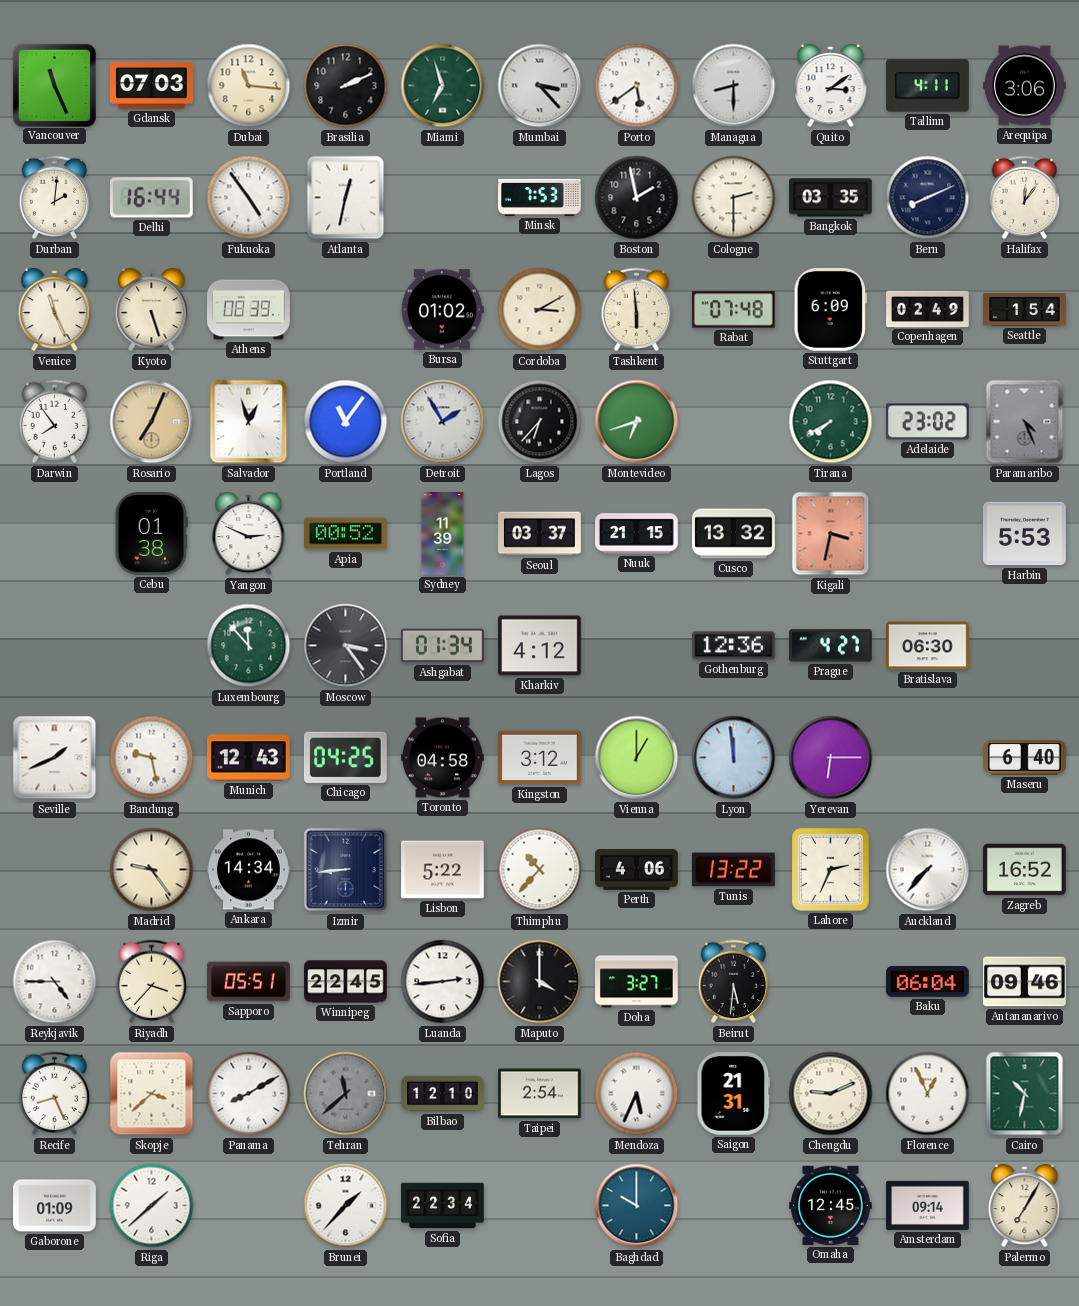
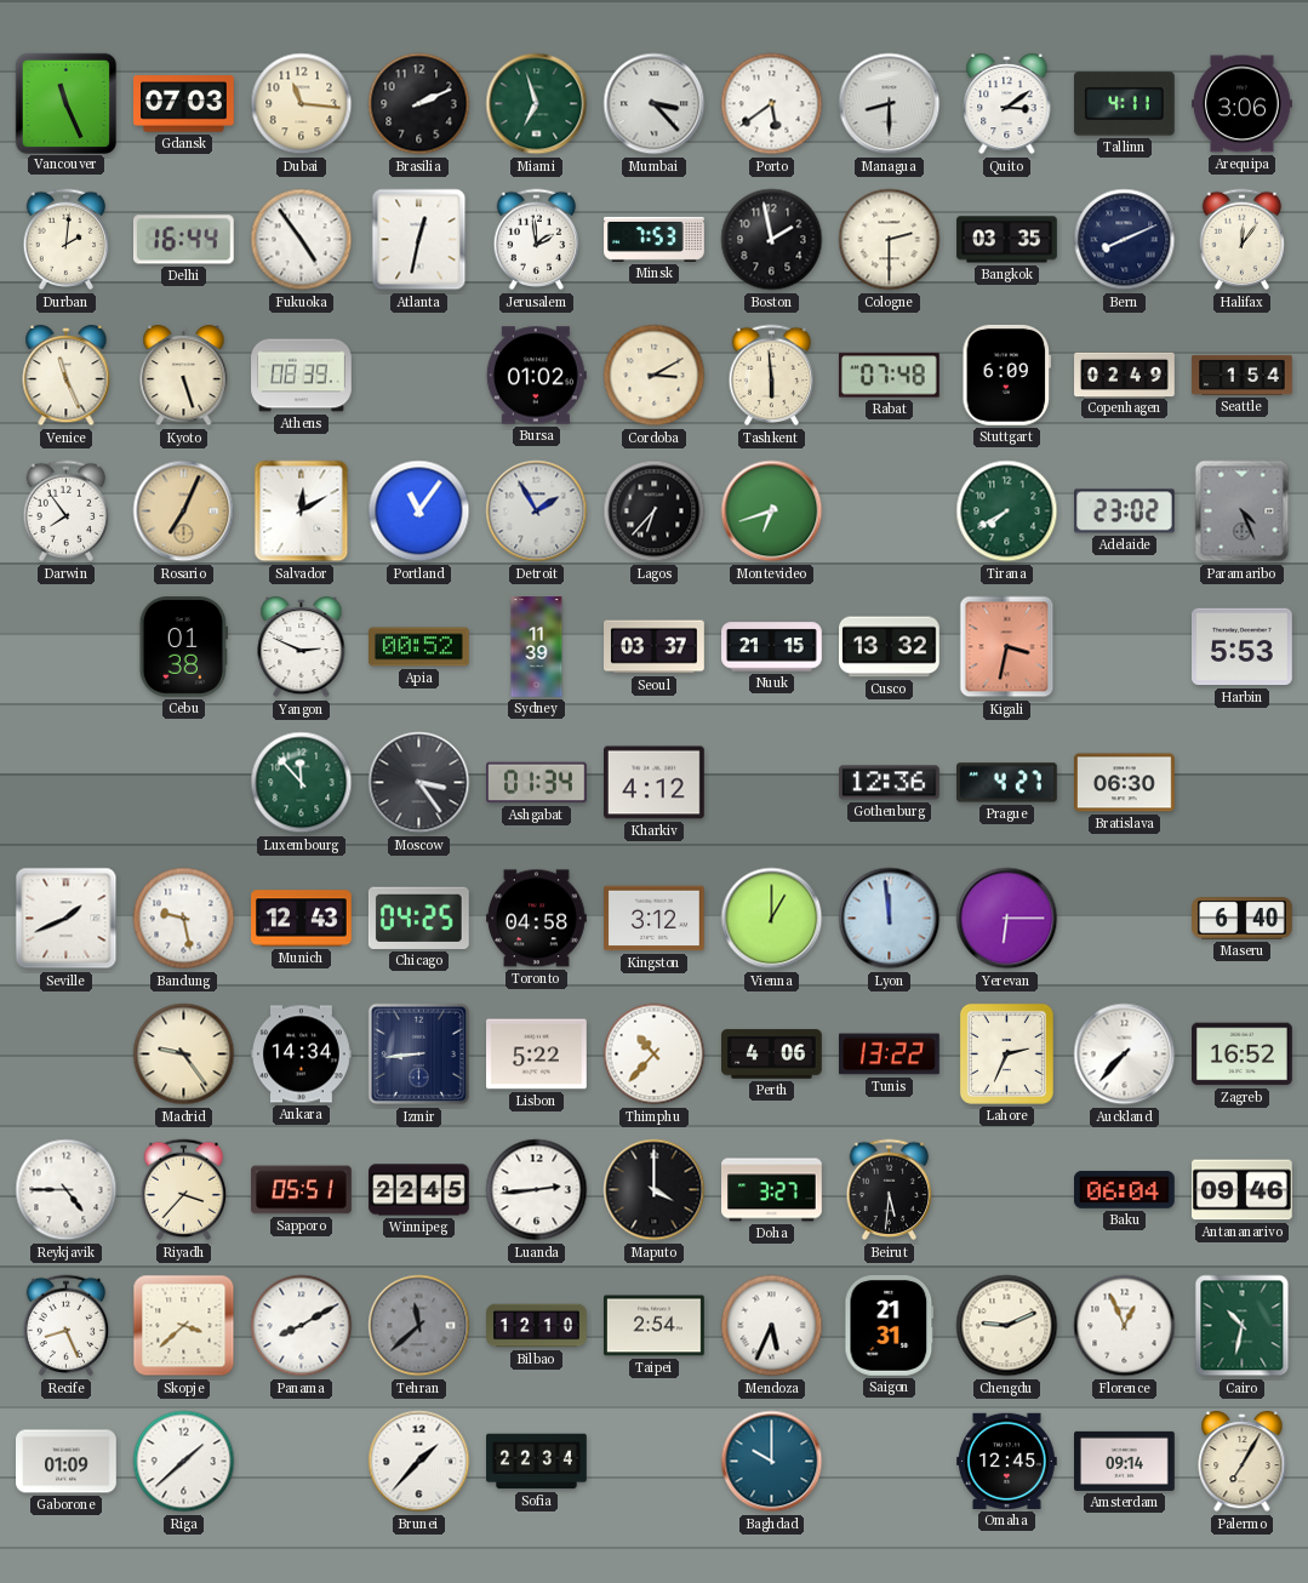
Jerusalem: none -> 1:59 (537, 240)
Salvador: 12:57 -> 12:10 (302, 512)
